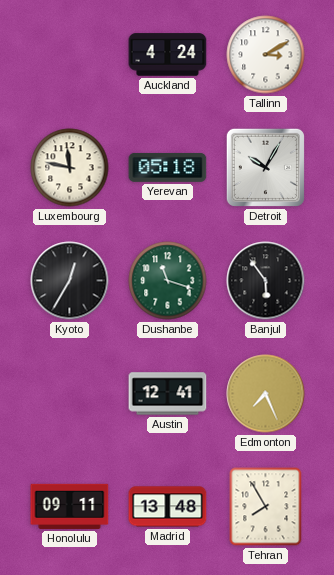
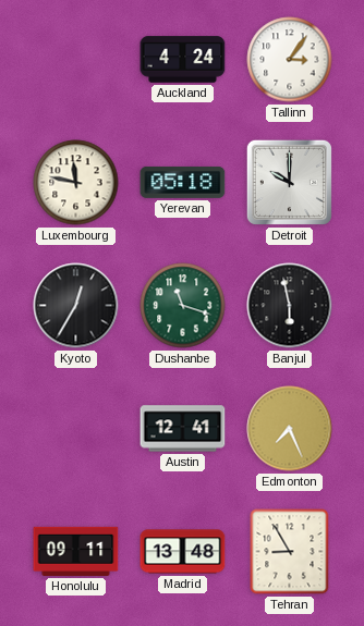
Tallinn: 3:10 -> 3:06 (290, 60)
Detroit: 10:05 -> 10:00 (289, 182)
Banjul: 5:54 -> 5:58 (290, 306)
Tehran: 7:55 -> 8:55 (290, 552)
